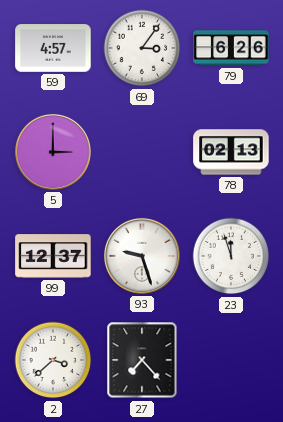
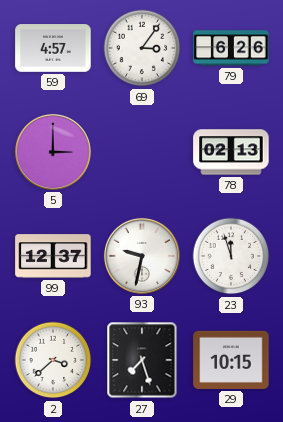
93: 9:27 -> 9:32 (142, 256)
27: 7:23 -> 7:27 (142, 360)
29: none -> 10:15 (231, 360)
